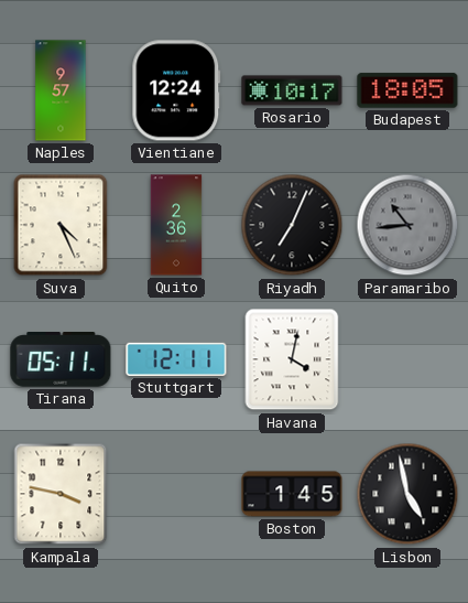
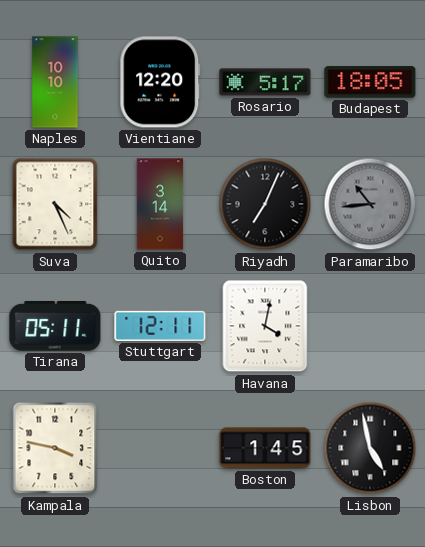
Naples: 9:57 -> 10:10 (55, 82)
Vientiane: 12:24 -> 12:20 (160, 82)
Rosario: 10:17 -> 5:17 (265, 82)
Quito: 2:36 -> 3:14 (160, 204)
